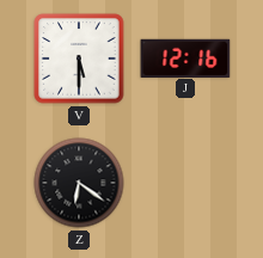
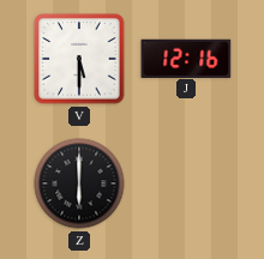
Z: 6:21 -> 6:00 (79, 183)
